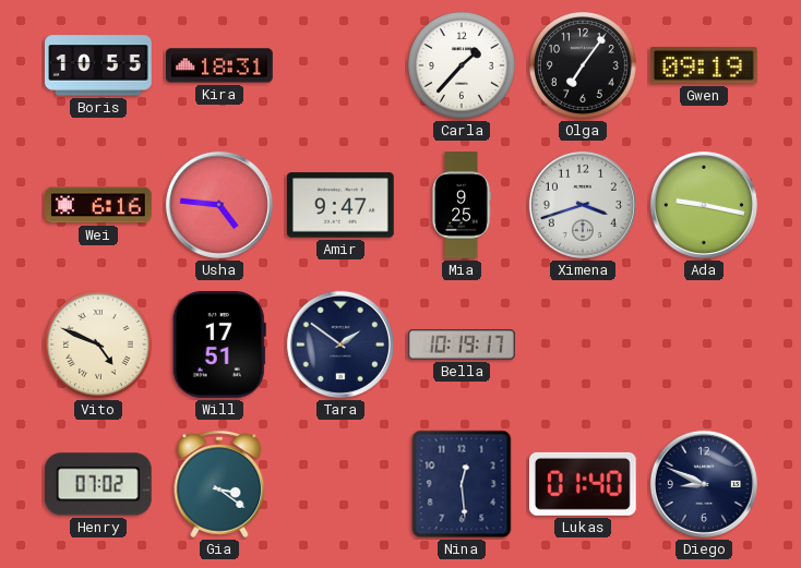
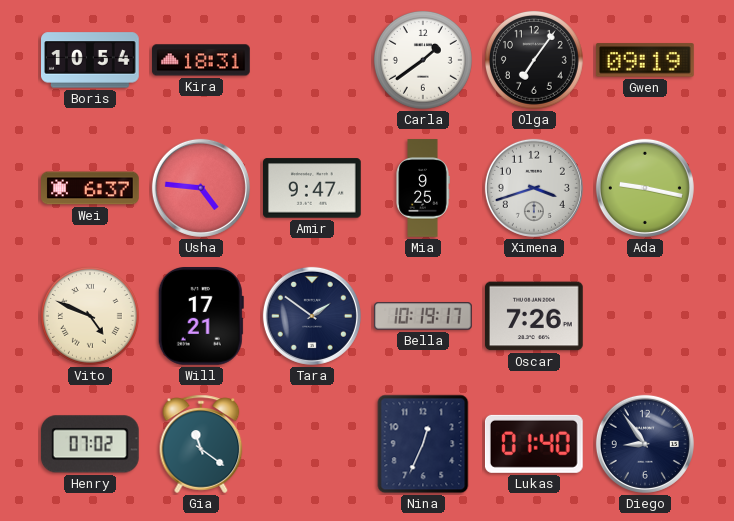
Boris: 10:55 -> 10:54 (91, 60)
Carla: 1:37 -> 1:39 (423, 60)
Wei: 6:16 -> 6:37 (90, 188)
Will: 17:51 -> 17:21 (201, 317)
Oscar: none -> 7:26 (535, 316)
Gia: 3:21 -> 11:21 (201, 444)
Nina: 12:29 -> 12:34 (423, 444)
Diego: 8:49 -> 8:54 (645, 444)
